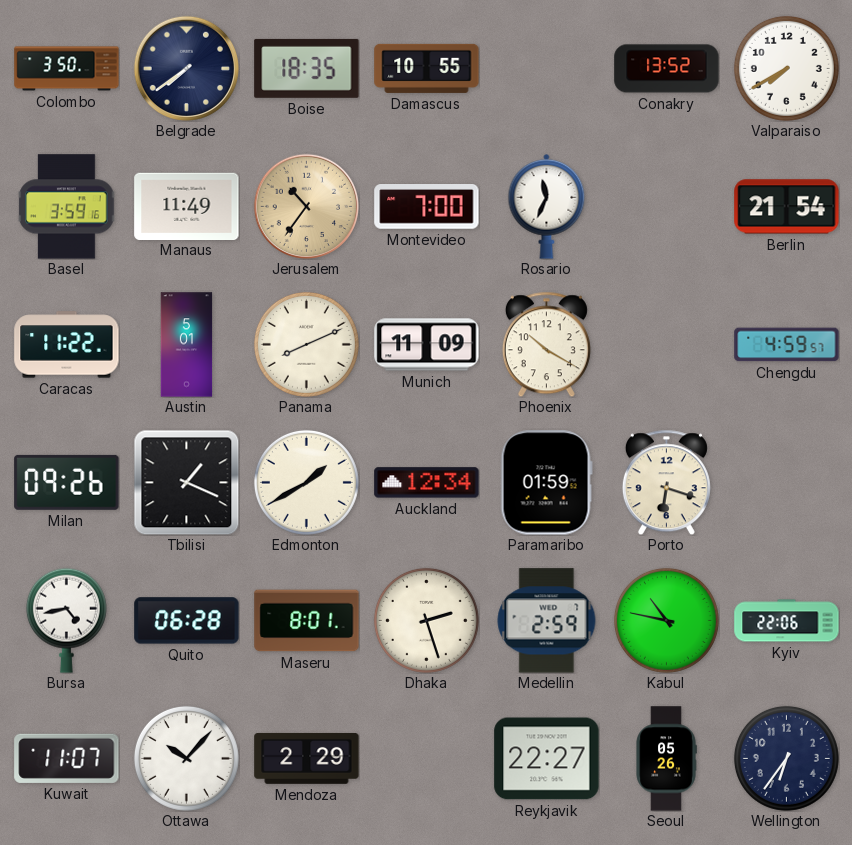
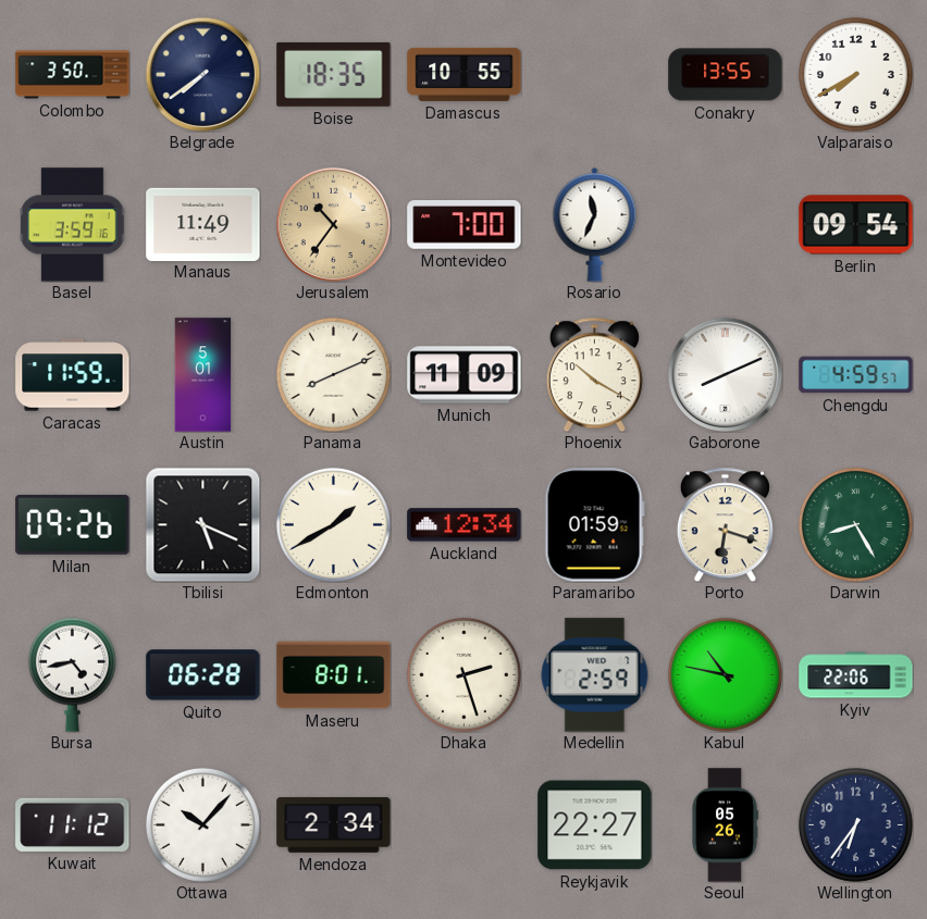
Conakry: 13:52 -> 13:55 (726, 75)
Berlin: 21:54 -> 09:54 (856, 225)
Caracas: 11:22 -> 11:59 (73, 375)
Gaborone: none -> 8:11 (725, 374)
Tbilisi: 1:19 -> 5:19 (202, 524)
Darwin: none -> 8:25 (855, 524)
Kuwait: 11:07 -> 11:12 (73, 824)
Mendoza: 2:29 -> 2:34 (334, 825)
